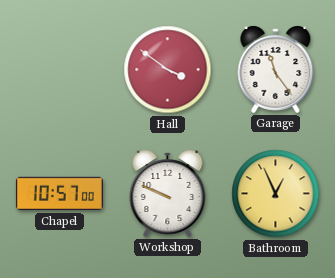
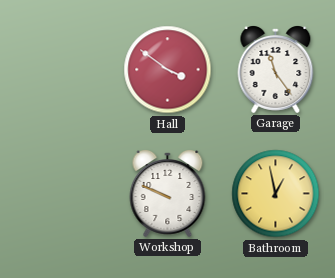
Chapel: 10:57 -> none (59, 194)
Bathroom: 12:56 -> 12:58 (276, 194)
